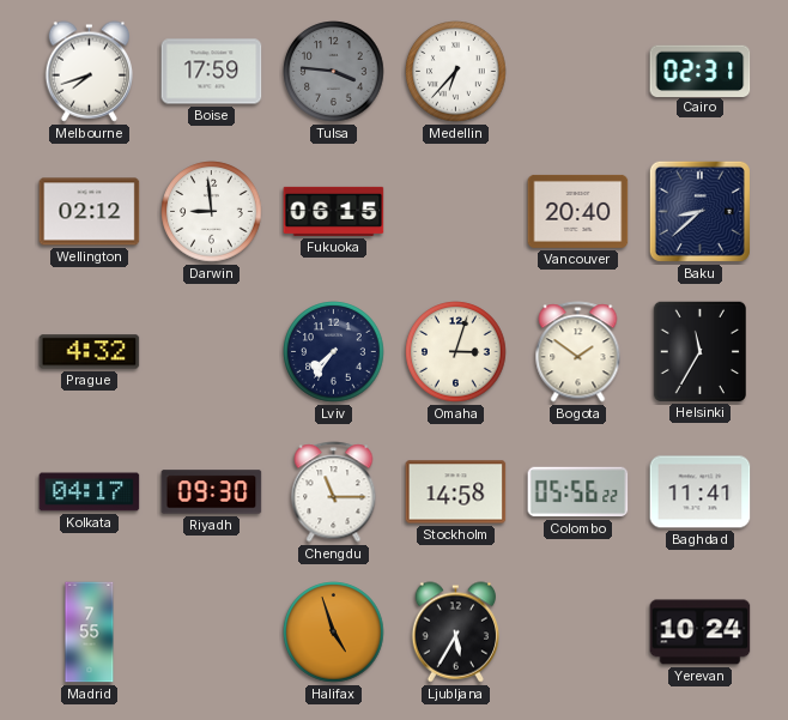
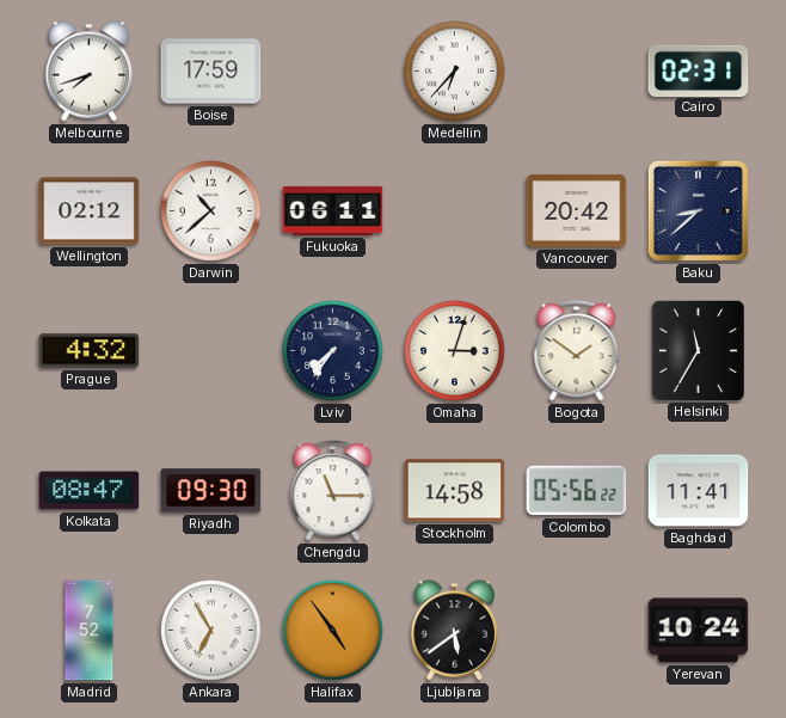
Tulsa: 3:46 -> none (334, 72)
Darwin: 8:59 -> 10:38 (211, 211)
Fukuoka: 06:15 -> 06:11 (333, 210)
Vancouver: 20:40 -> 20:42 (577, 210)
Kolkata: 04:17 -> 08:47 (90, 491)
Madrid: 7:55 -> 7:52 (90, 631)
Ankara: none -> 6:55 (211, 631)
Halifax: 4:57 -> 4:54 (333, 631)
Ljubljana: 5:35 -> 5:39 (454, 631)
